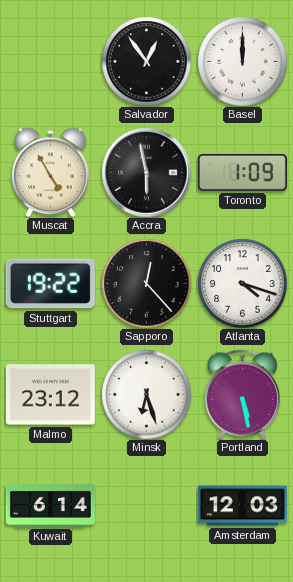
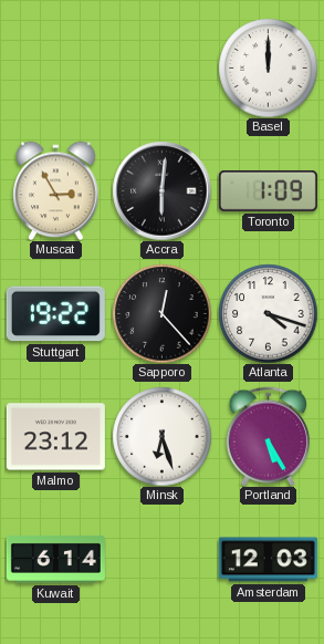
Salvador: 12:54 -> none (146, 61)
Muscat: 4:55 -> 2:55 (56, 190)
Accra: 5:58 -> 6:01 (161, 190)
Portland: 5:28 -> 5:25 (268, 436)
